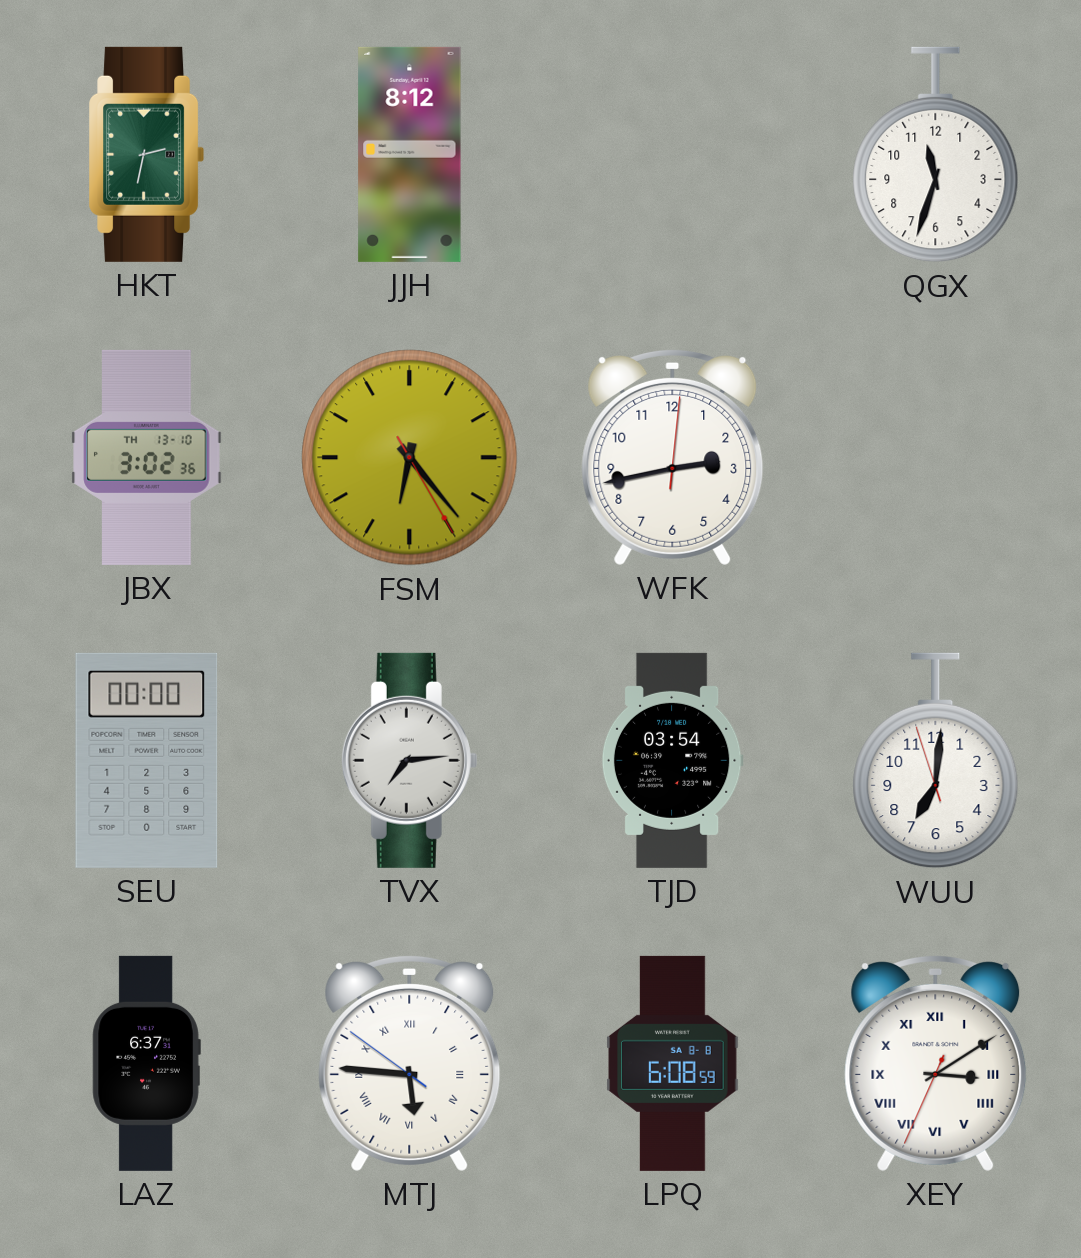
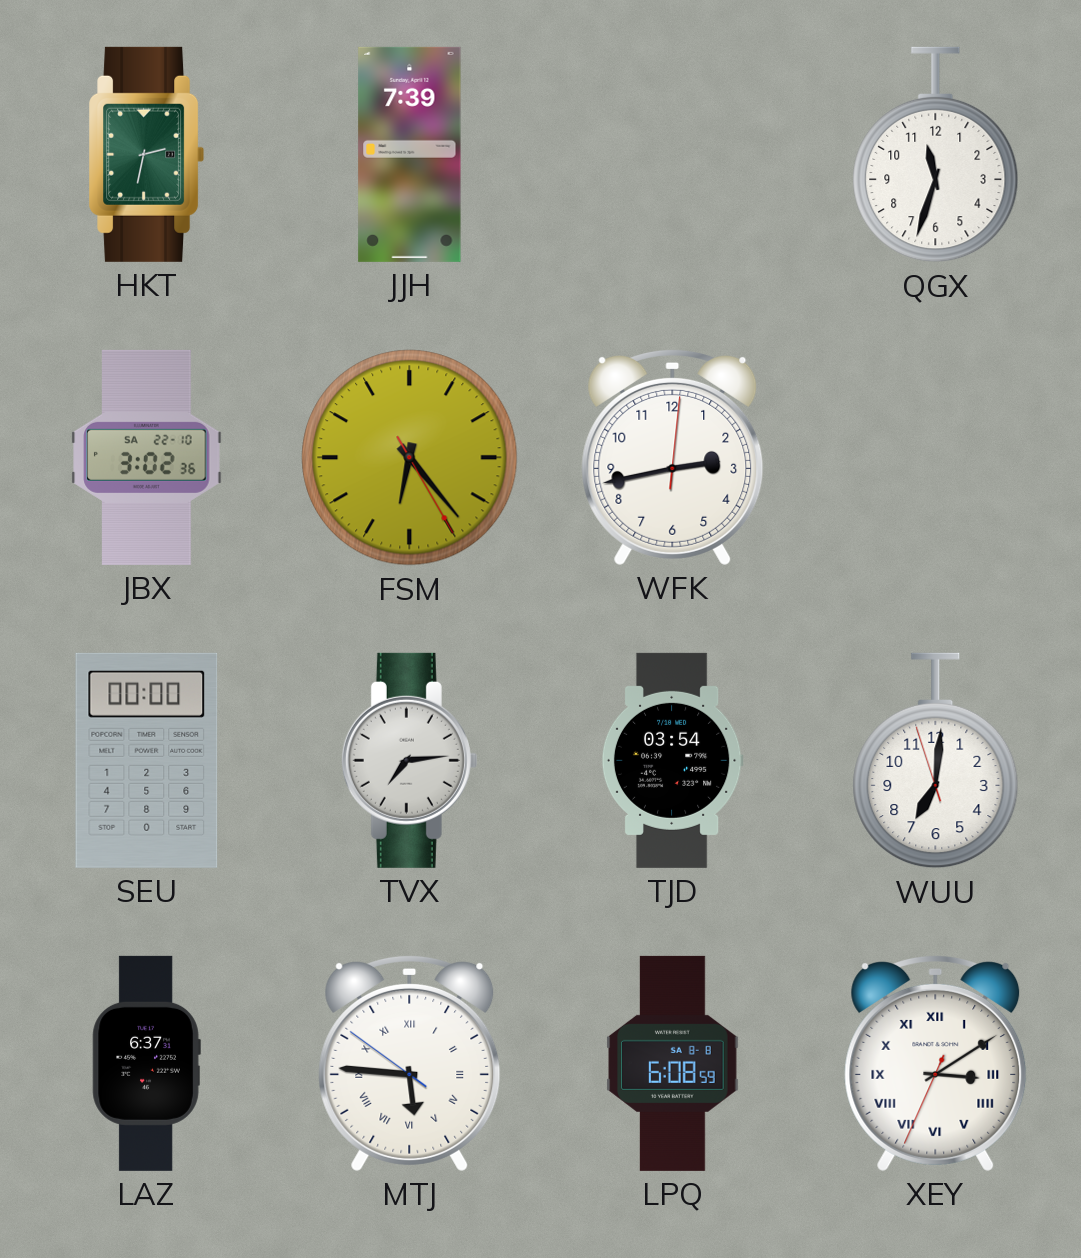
JJH: 8:12 -> 7:39 (410, 154)
JBX date: TH 13-10 -> SA 22-10 (147, 457)
